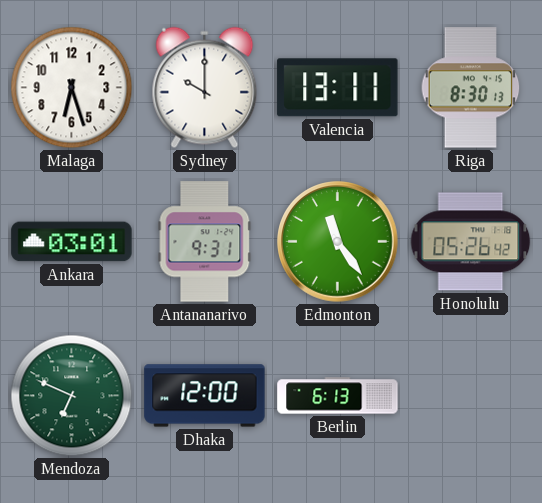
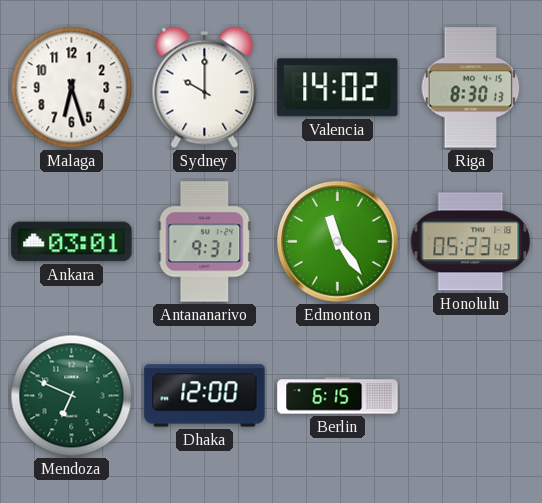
Valencia: 13:11 -> 14:02 (338, 88)
Honolulu: 05:26 -> 05:23 (471, 242)
Berlin: 6:13 -> 6:15 (338, 396)
